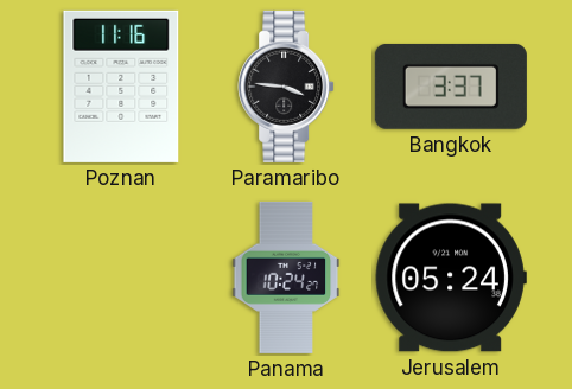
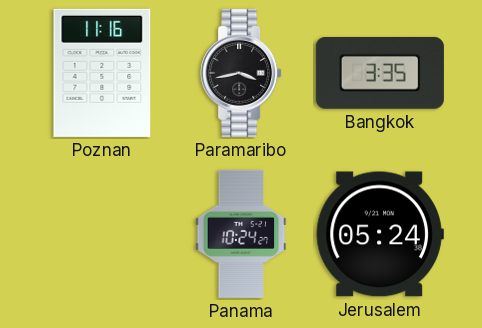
Paramaribo: 3:46 -> 3:43 (241, 73)
Bangkok: 3:37 -> 3:35 (380, 73)
